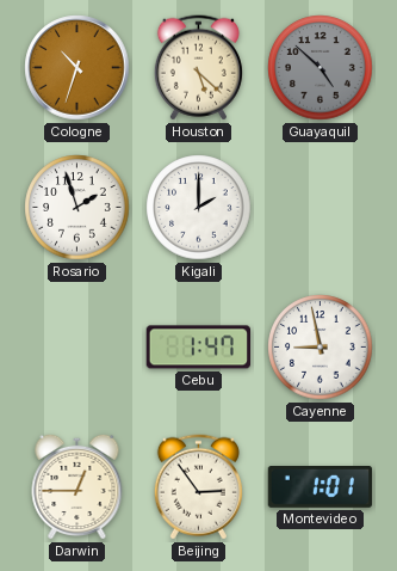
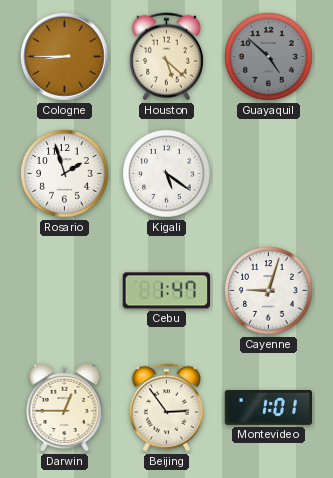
Cologne: 10:33 -> 8:45 (65, 57)
Kigali: 2:00 -> 5:21 (167, 174)
Cayenne: 8:58 -> 9:03 (269, 291)
